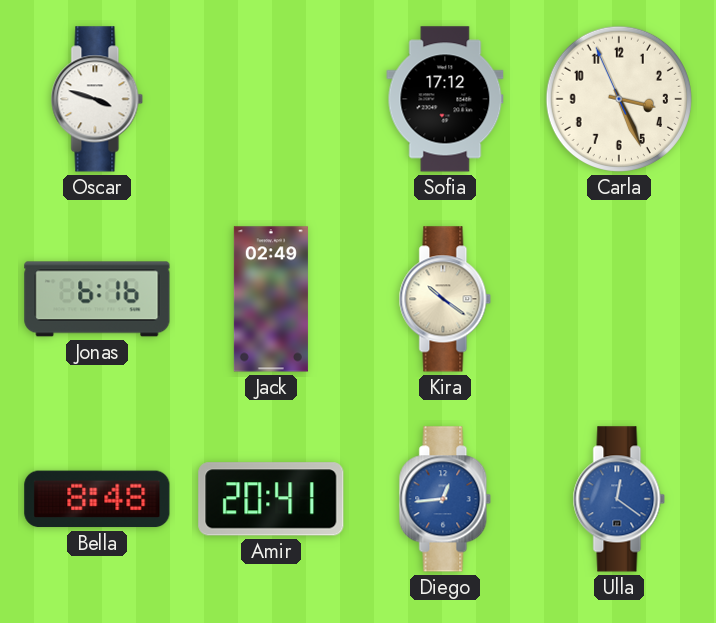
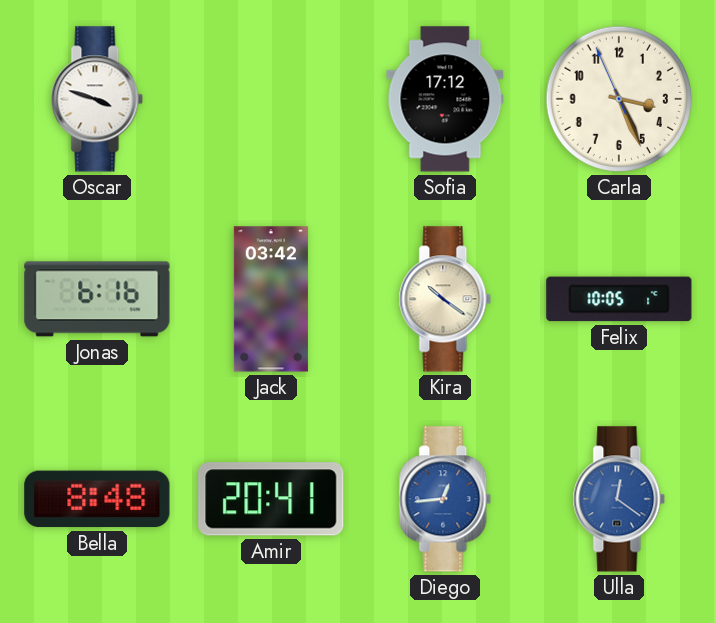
Jack: 02:49 -> 03:42 (271, 299)
Felix: none -> 10:05 (619, 299)
